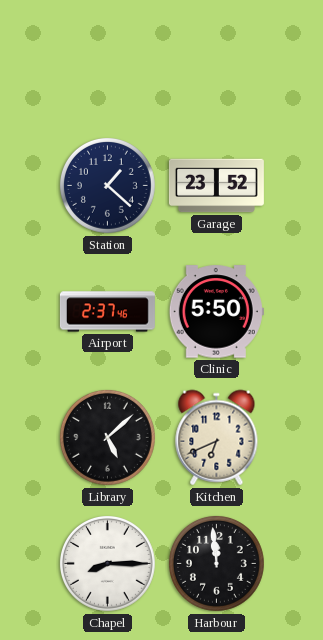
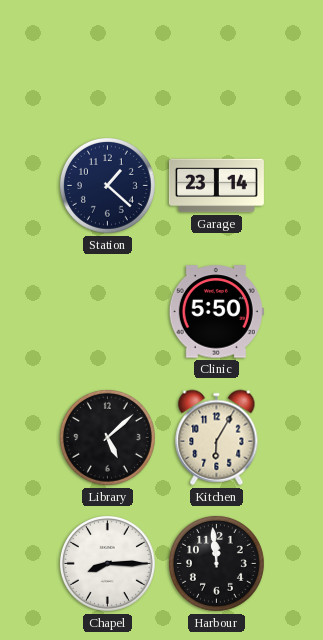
Garage: 23:52 -> 23:14 (216, 186)
Airport: 2:37 -> none (107, 312)
Kitchen: 6:41 -> 6:05 (217, 438)
